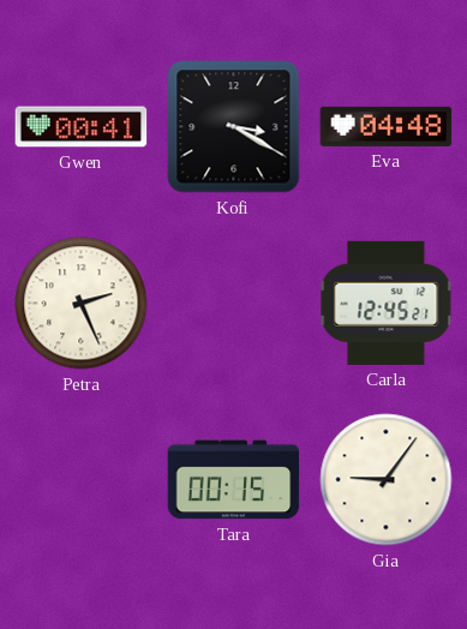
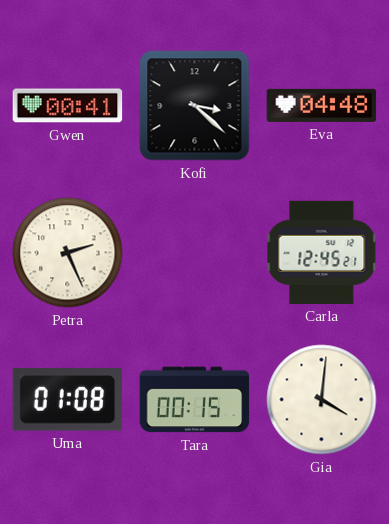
Kofi: 3:20 -> 3:22 (195, 106)
Uma: none -> 01:08 (68, 400)
Gia: 9:06 -> 4:01 (322, 400)
